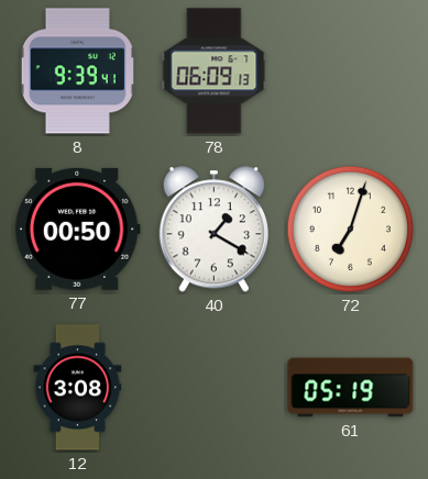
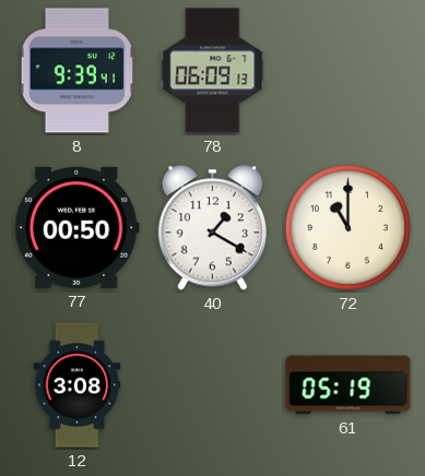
72: 7:03 -> 11:00 (347, 227)
